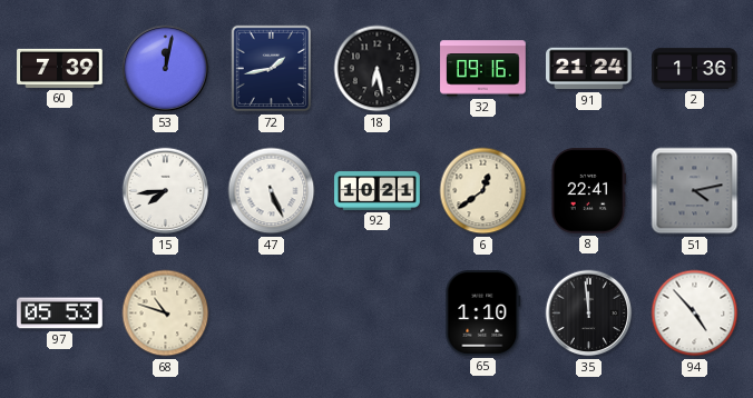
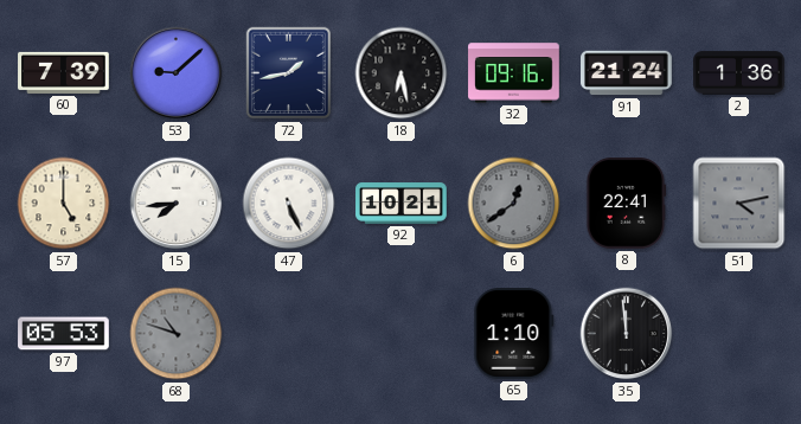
53: 12:02 -> 9:08 (177, 73)
57: none -> 5:00 (64, 204)
6 dial: cream -> grey (514, 204)
68 dial: cream -> grey (177, 334)
94: 4:53 -> none (695, 314)
